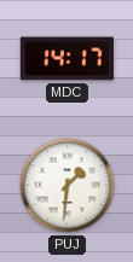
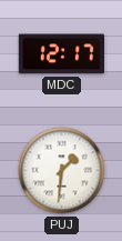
MDC: 14:17 -> 12:17 (61, 54)
